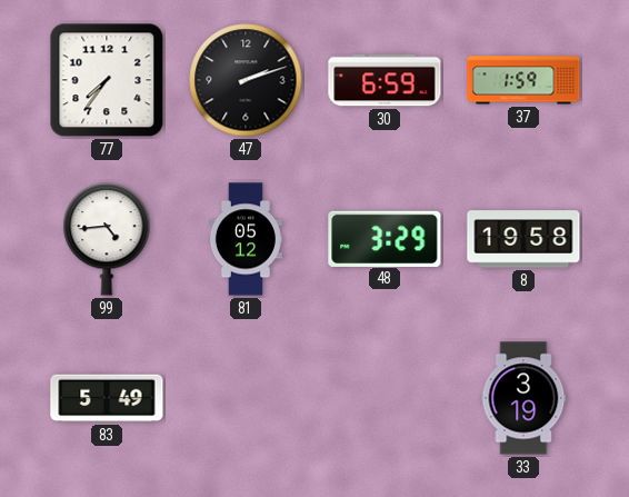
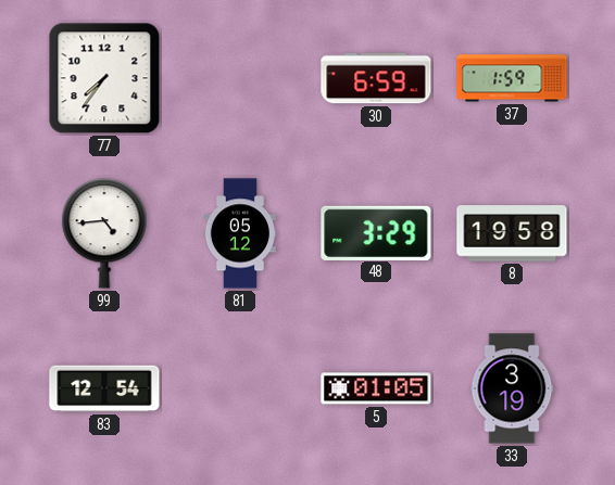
47: 2:12 -> none (246, 80)
83: 5:49 -> 12:54 (104, 388)
5: none -> 01:05 (376, 388)
